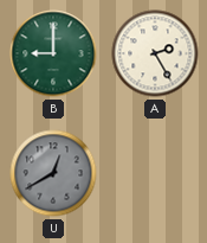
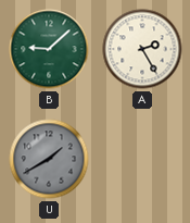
B: 9:00 -> 9:08 (49, 49)
U: 12:40 -> 1:40 (49, 159)
